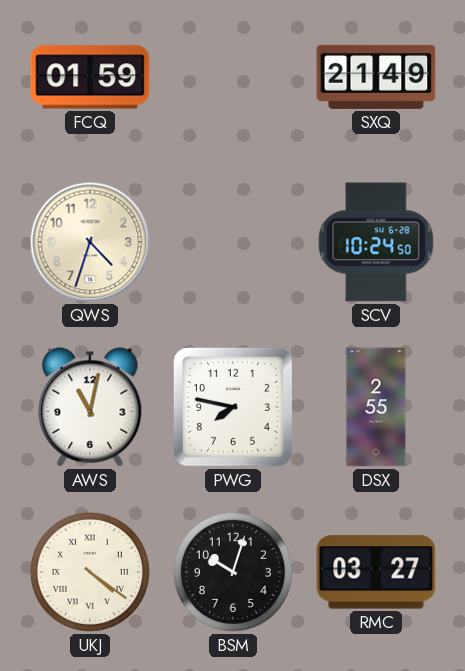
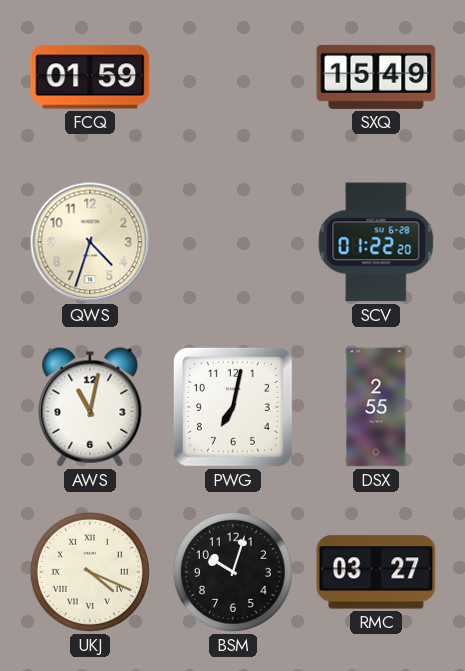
SXQ: 21:49 -> 15:49 (376, 77)
SCV: 10:24 -> 01:22 (376, 242)
PWG: 7:47 -> 7:02 (233, 407)
UKJ: 4:21 -> 4:19 (90, 572)
